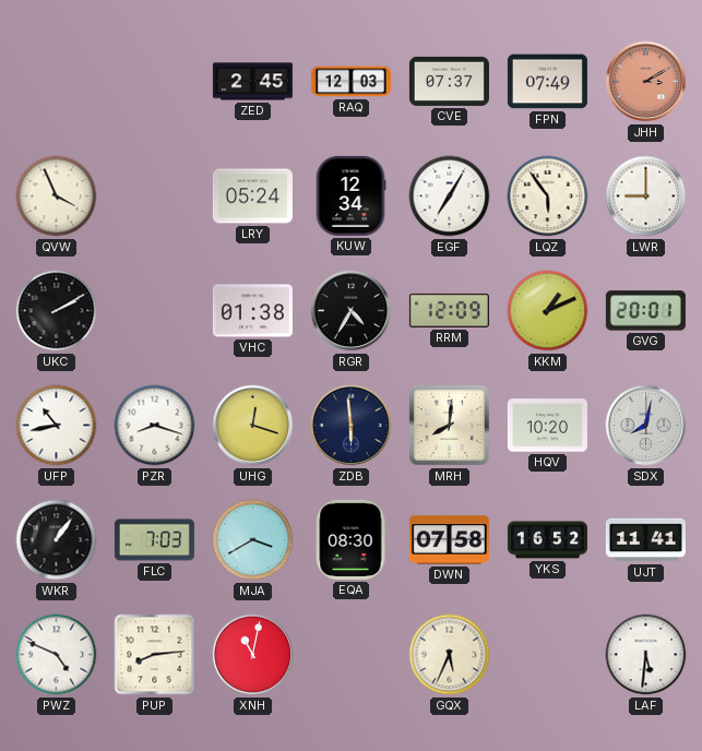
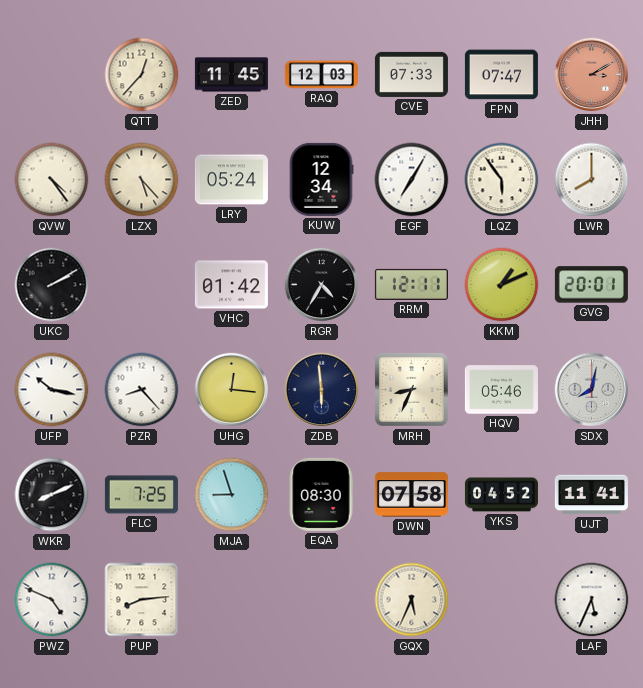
QTT: none -> 12:37 (142, 75)
ZED: 2:45 -> 11:45 (231, 75)
CVE: 07:37 -> 07:33 (411, 74)
FPN: 07:49 -> 07:47 (501, 75)
QVW: 3:56 -> 4:24 (52, 180)
LZX: none -> 5:23 (142, 180)
LWR: 9:00 -> 8:00 (592, 180)
VHC: 01:38 -> 01:42 (231, 285)
RRM: 12:09 -> 12:11 (411, 284)
UFP: 10:43 -> 10:17 (52, 390)
PZR: 8:18 -> 8:23 (142, 390)
UHG: 12:18 -> 12:16 (232, 390)
MRH: 8:01 -> 8:34 (411, 389)
HQV: 10:20 -> 05:46 (501, 390)
WKR: 1:06 -> 8:11 (52, 495)
FLC: 7:03 -> 7:25 (141, 495)
MJA: 3:40 -> 8:57 (232, 495)
YKS: 16:52 -> 04:52 (501, 495)
XNH: 11:02 -> none (253, 655)
LAF: 5:31 -> 5:34 (592, 600)
